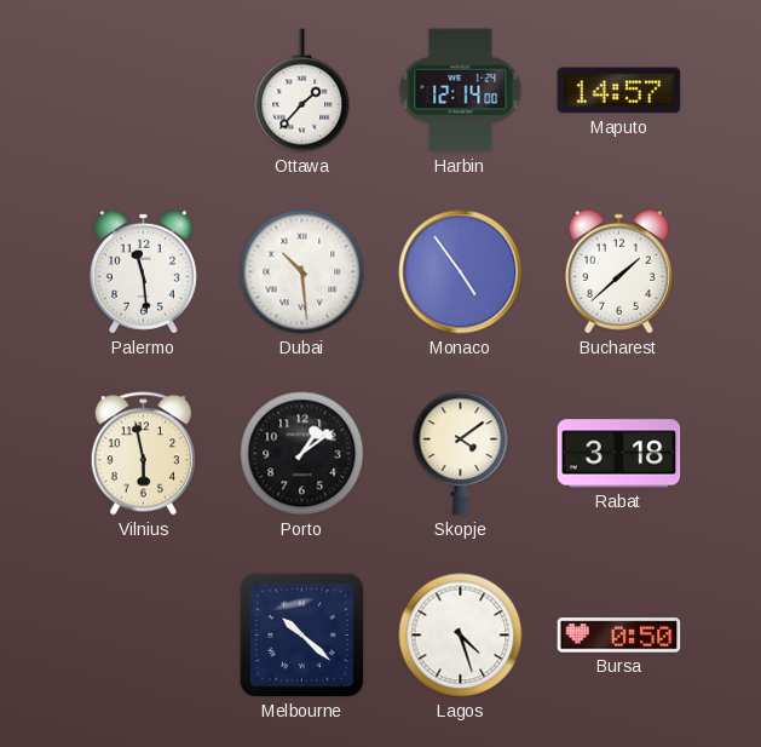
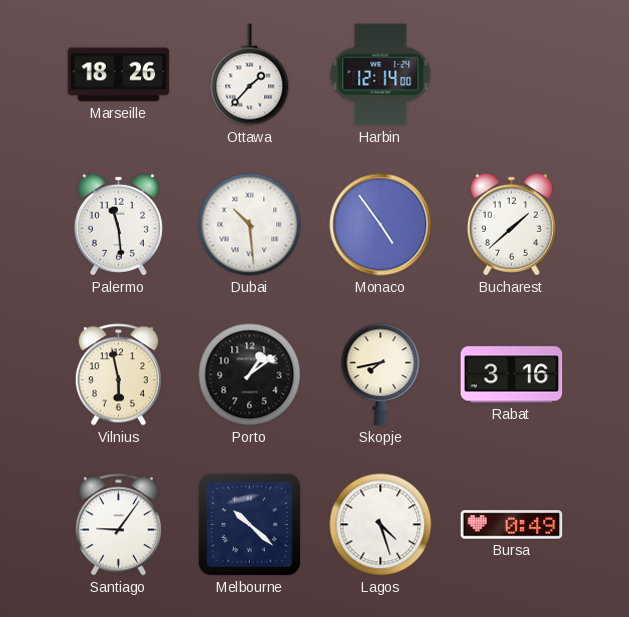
Marseille: none -> 18:26 (119, 75)
Maputo: 14:57 -> none (619, 91)
Skopje: 4:09 -> 7:43 (381, 375)
Rabat: 3:18 -> 3:16 (512, 375)
Santiago: none -> 9:06 (118, 525)
Bursa: 0:50 -> 0:49 (512, 525)
